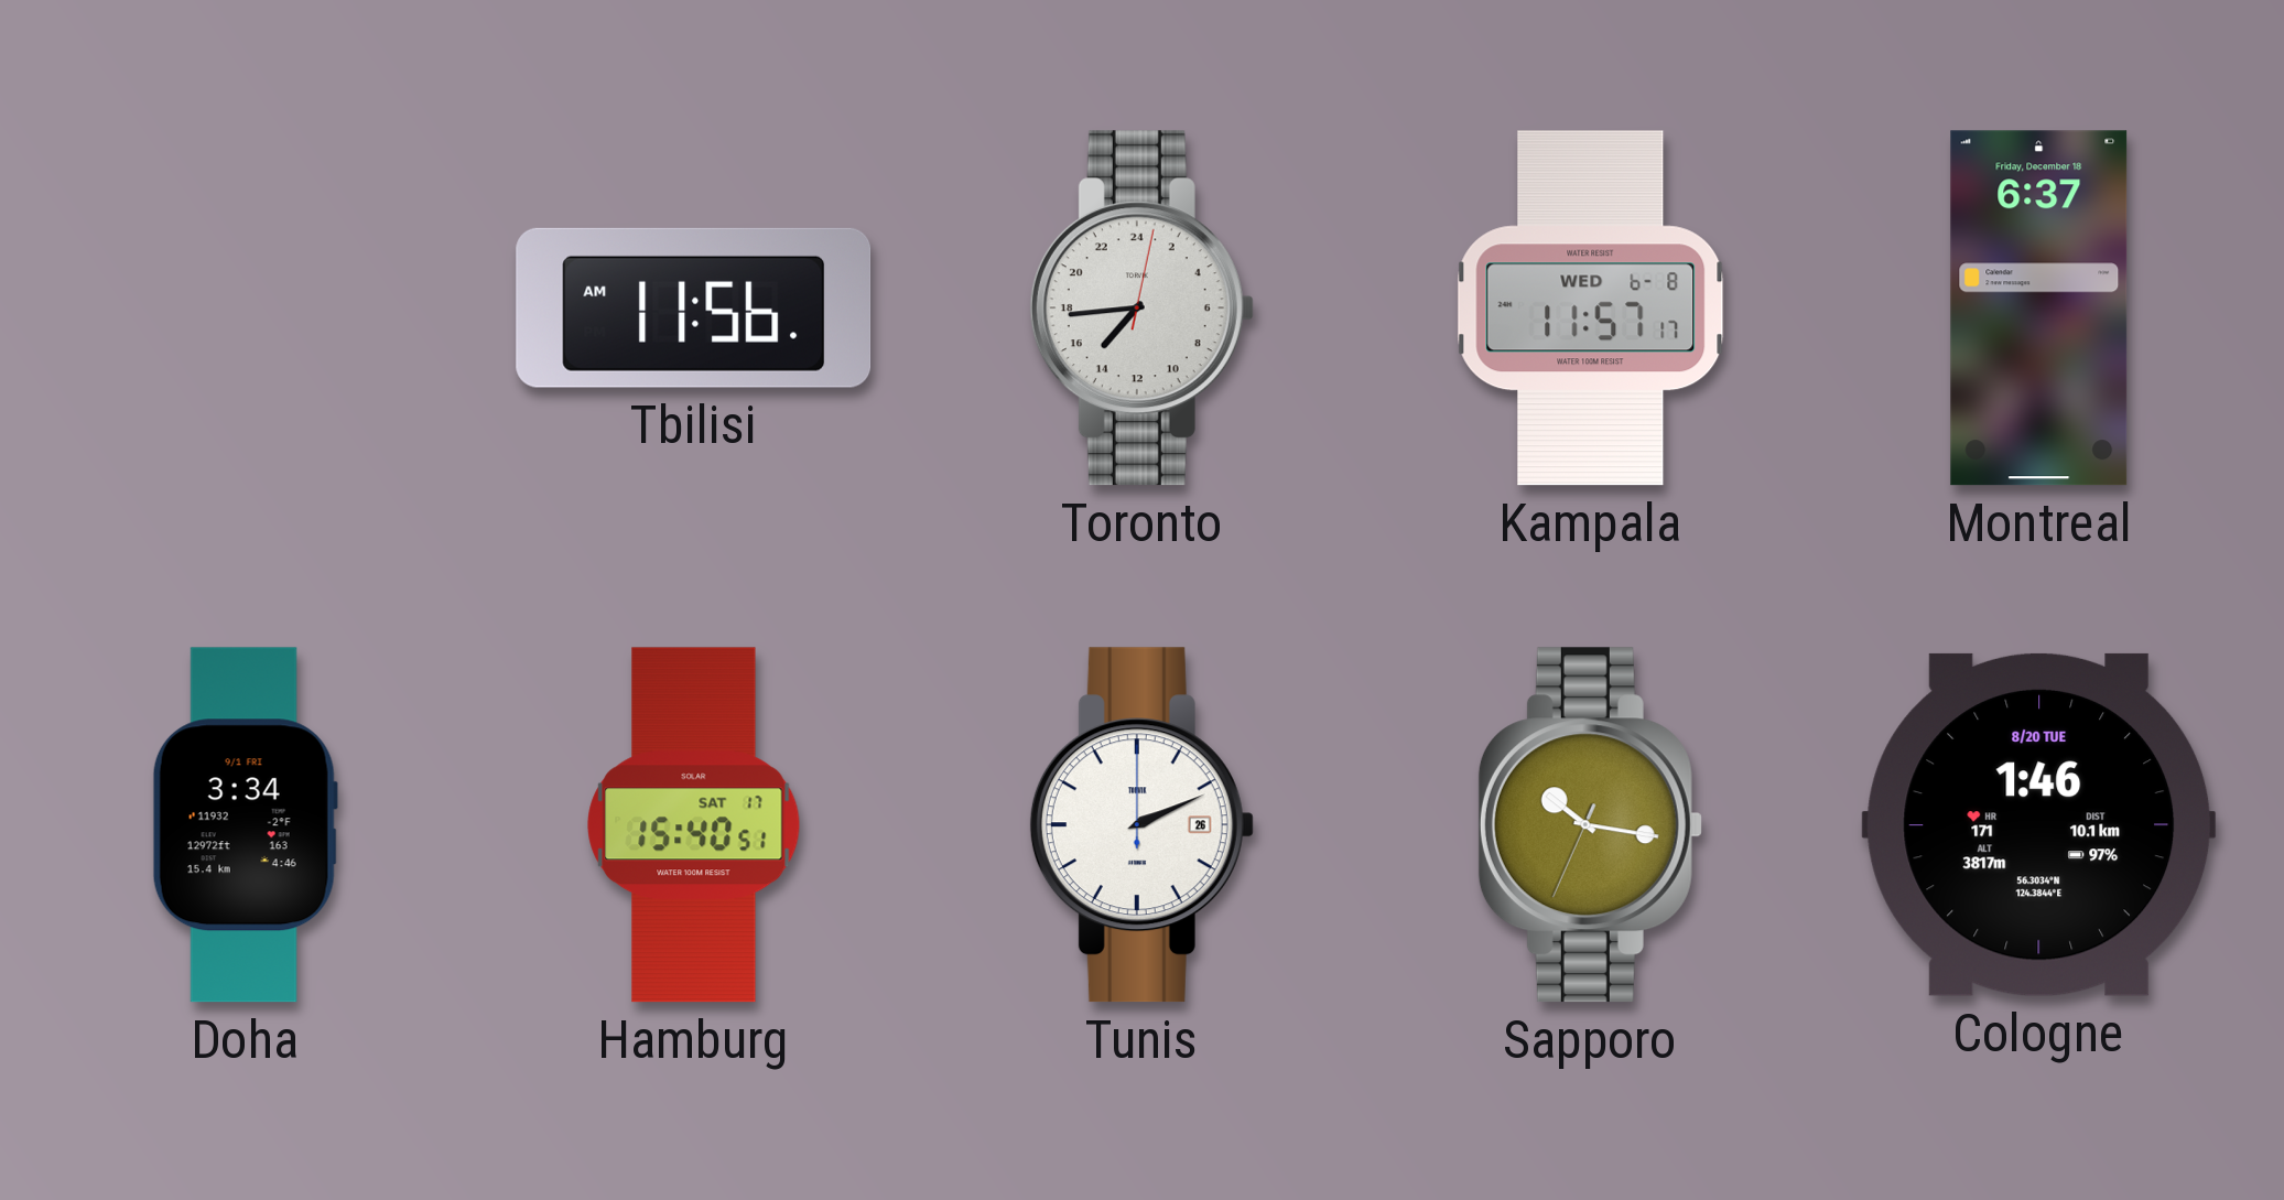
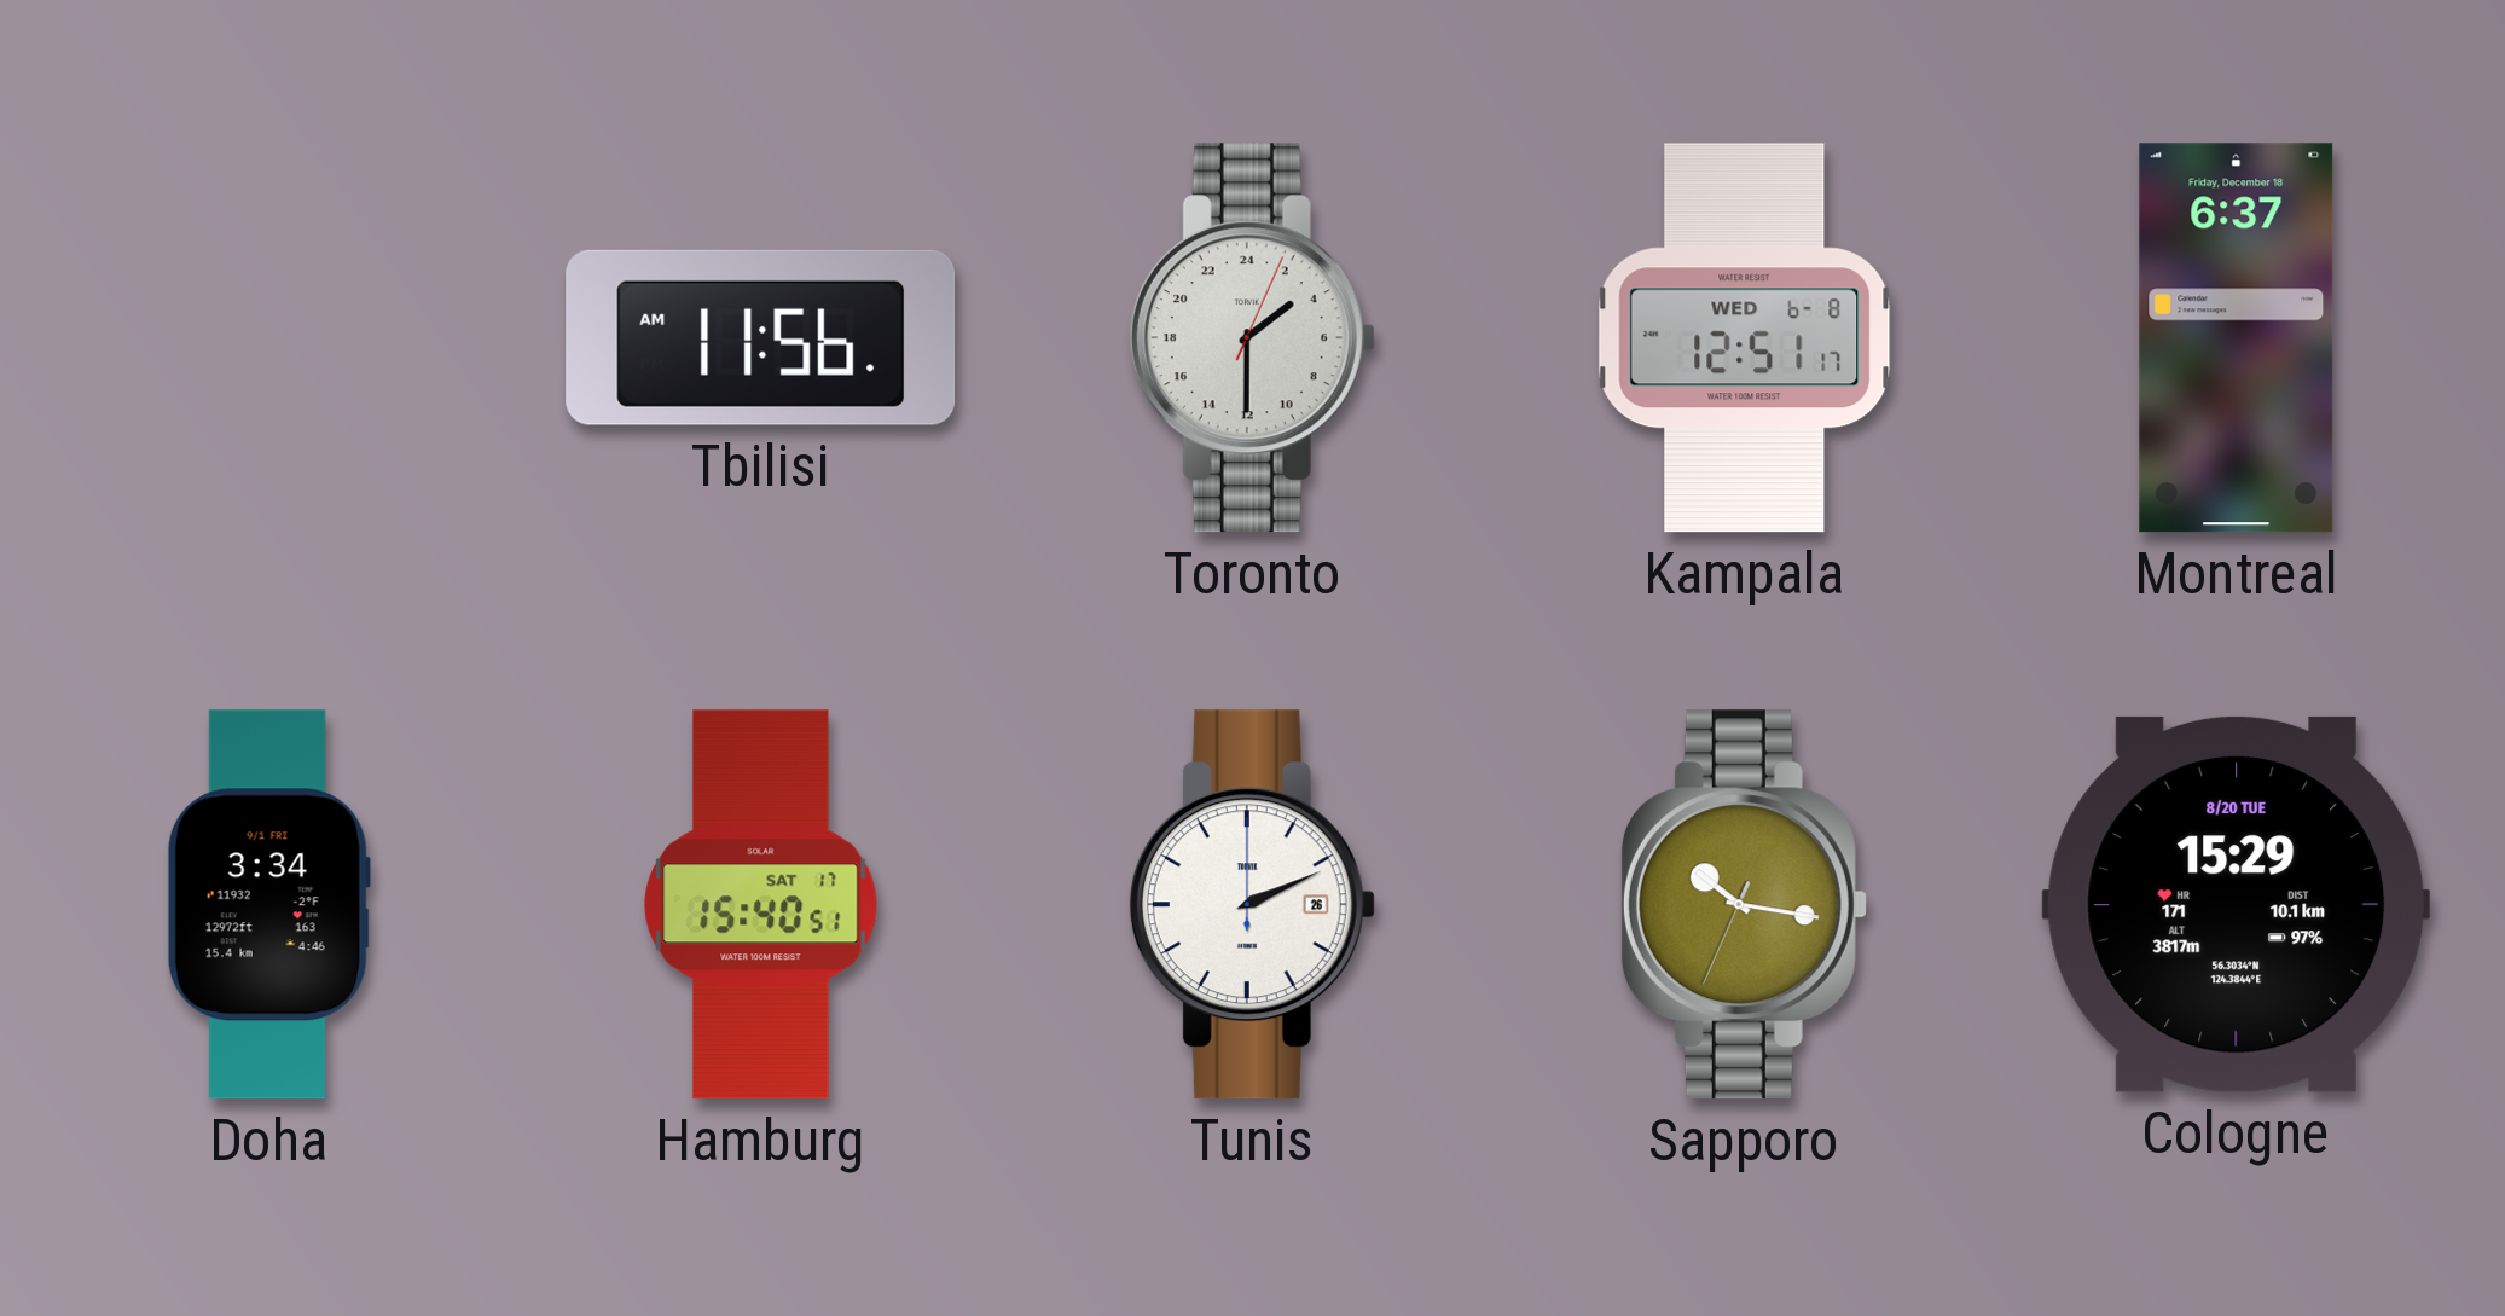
Toronto: 14:44 -> 3:30 (1252, 338)
Kampala: 11:57 -> 12:51 (1745, 338)
Cologne: 1:46 -> 15:29 (2237, 904)
